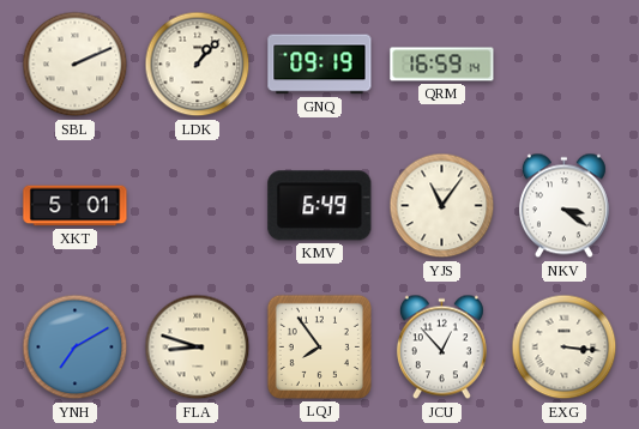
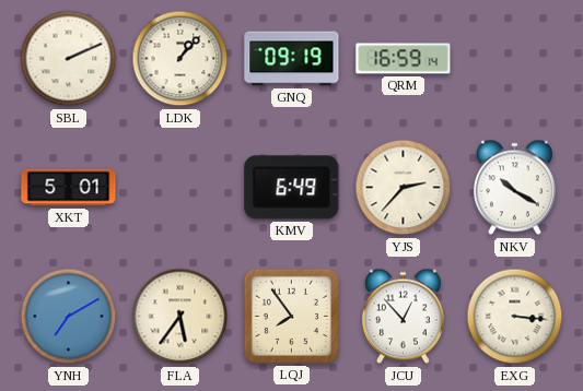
YJS: 11:06 -> 2:37 (404, 188)
NKV: 3:21 -> 10:20 (514, 188)
FLA: 8:48 -> 5:36 (180, 317)
